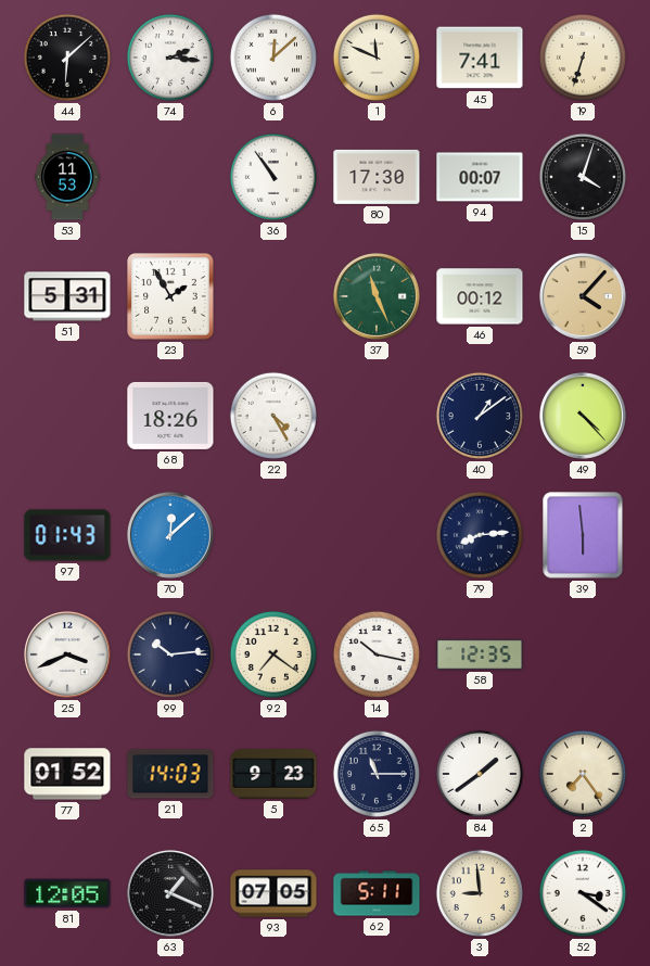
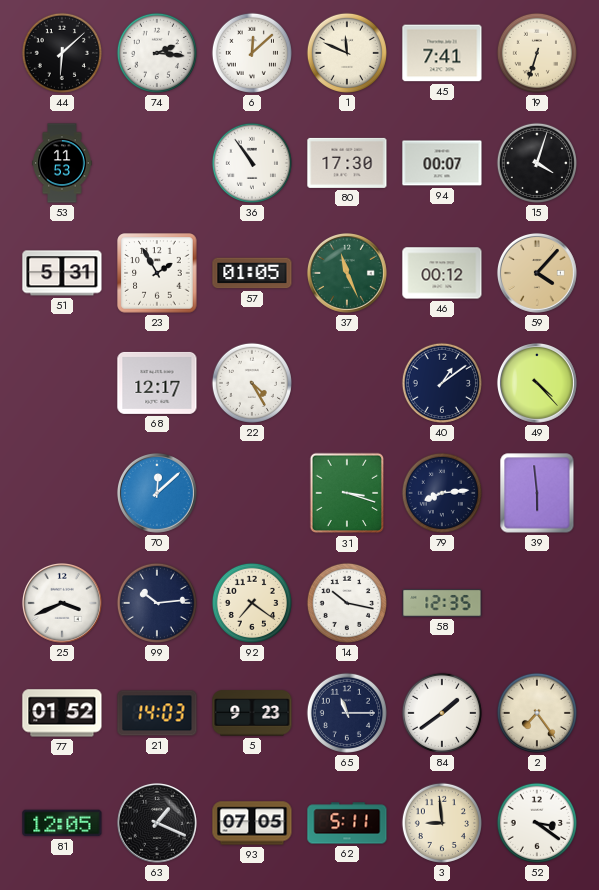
57: none -> 01:05 (252, 273)
68: 18:26 -> 12:17 (157, 383)
97: 01:43 -> none (67, 535)
31: none -> 3:18 (347, 493)
